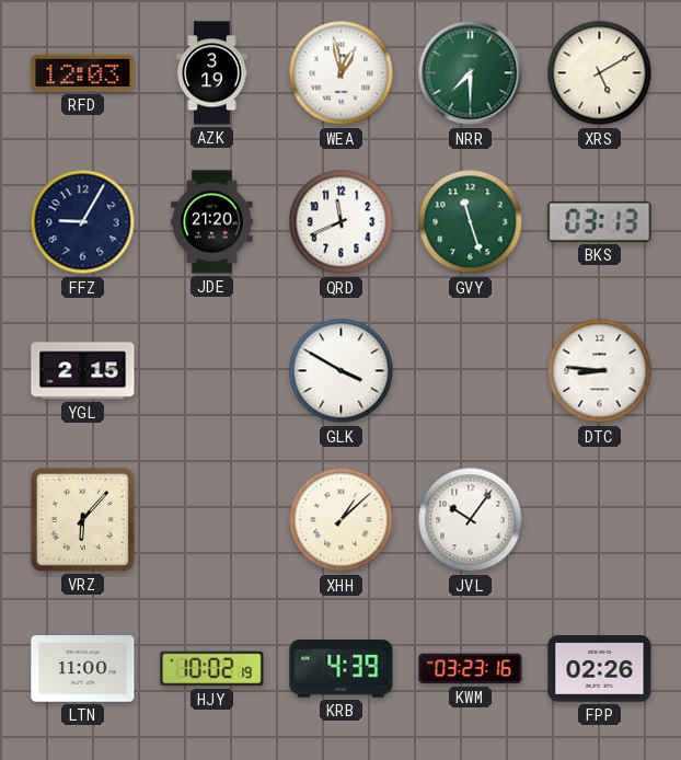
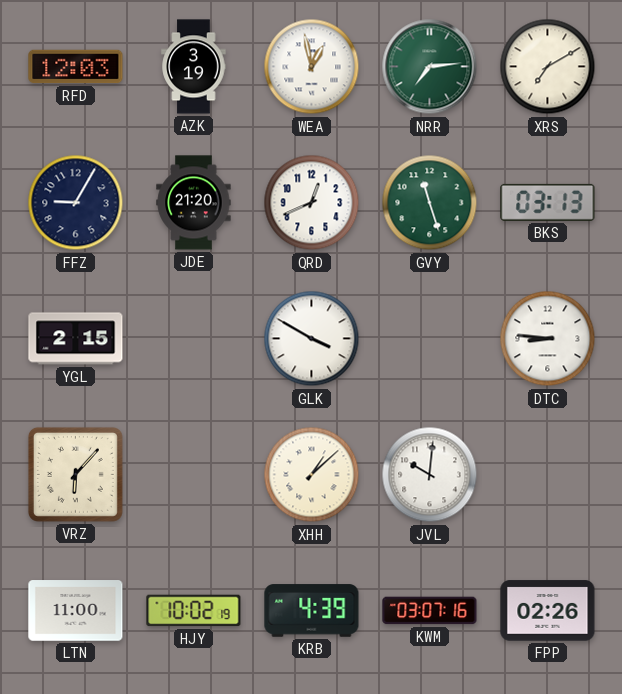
NRR: 7:30 -> 7:14 (430, 67)
XRS: 5:10 -> 7:10 (548, 67)
QRD: 11:41 -> 12:41 (312, 203)
JVL: 10:06 -> 10:01 (430, 475)
KWM: 03:23 -> 03:07 (430, 611)
